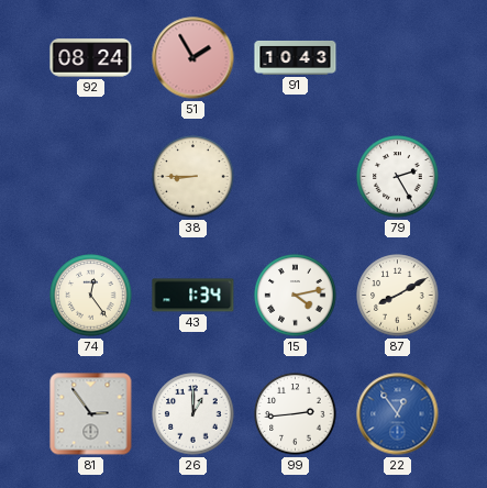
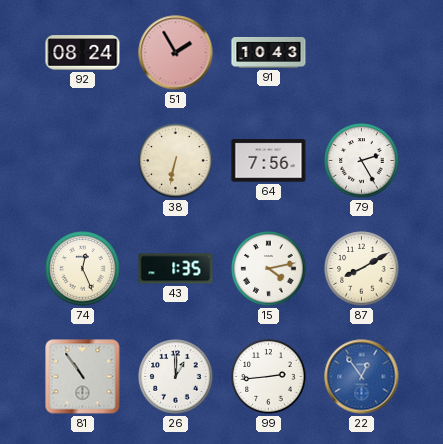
38: 8:45 -> 6:32 (176, 161)
64: none -> 7:56 (269, 161)
74: 12:24 -> 12:26 (83, 269)
43: 1:34 -> 1:35 (176, 269)
81: 2:54 -> 10:54 (83, 377)
